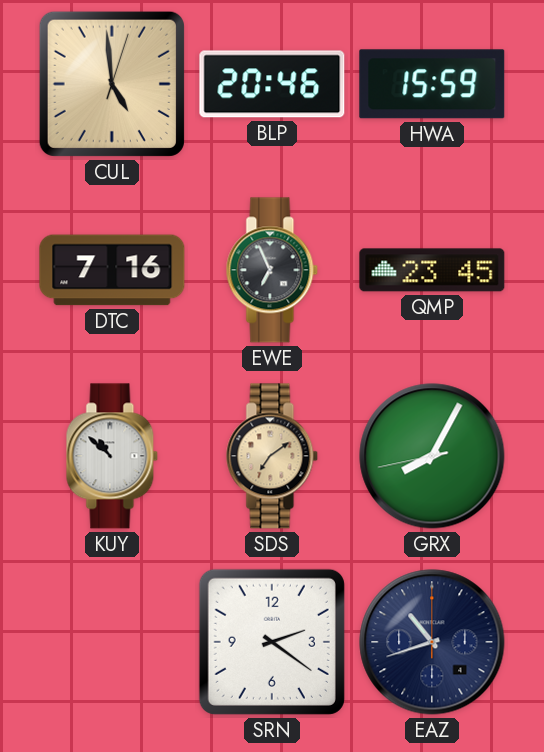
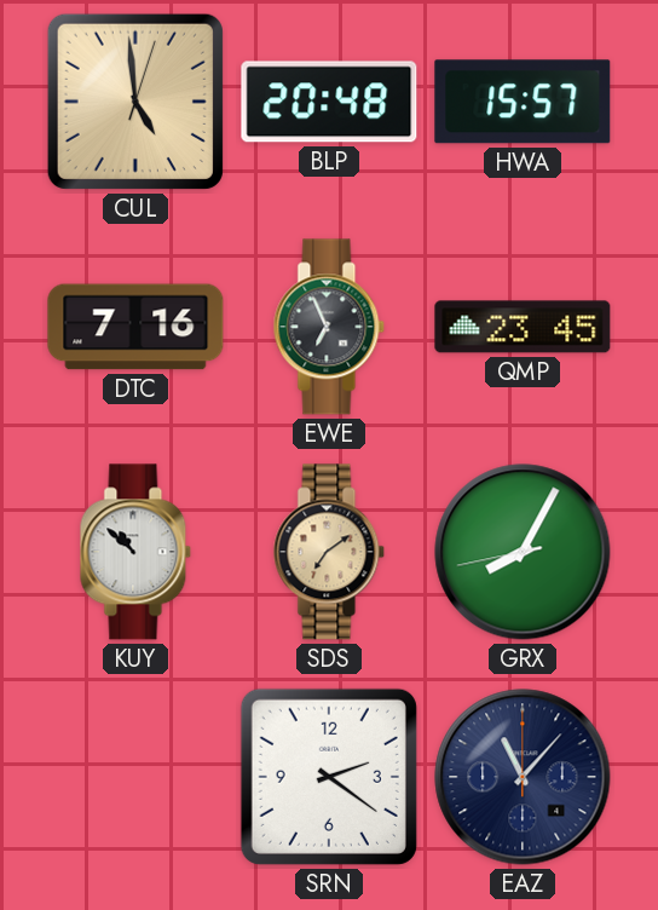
BLP: 20:46 -> 20:48 (329, 102)
HWA: 15:59 -> 15:57 (523, 102)
EAZ: 10:42 -> 11:07 (523, 777)
